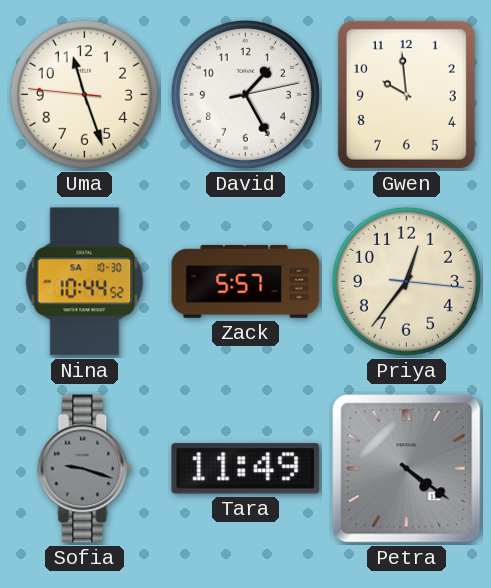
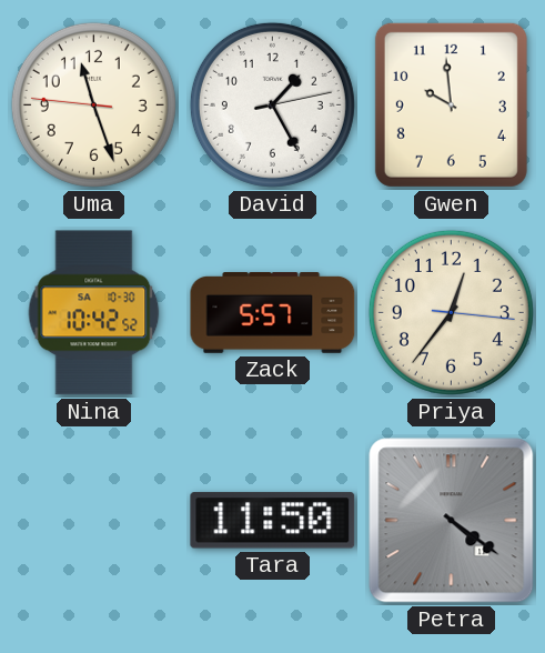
Nina: 10:44 -> 10:42 (94, 313)
Sofia: 9:18 -> none (85, 469)
Tara: 11:49 -> 11:50 (273, 521)
